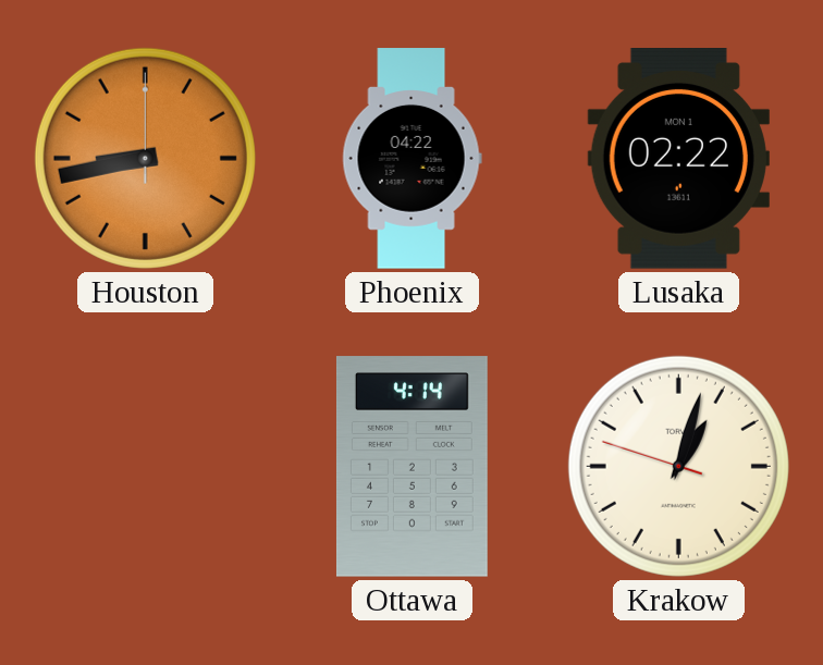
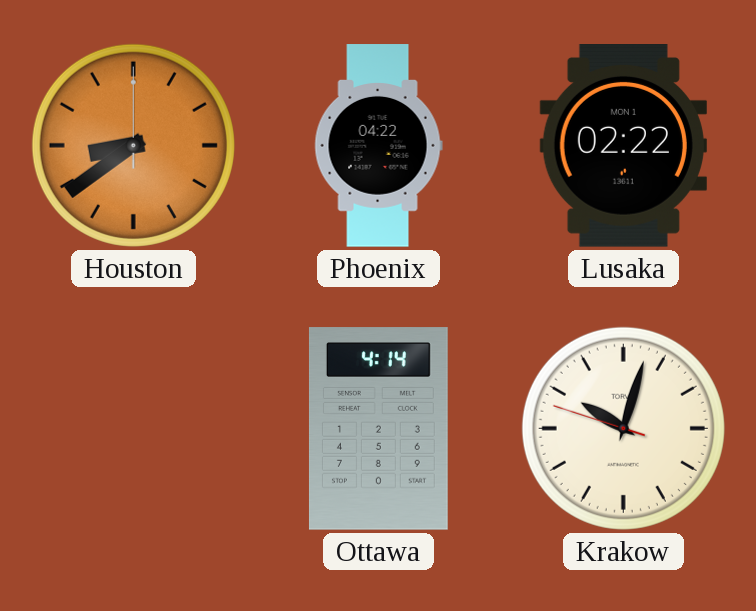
Houston: 8:43 -> 8:39 (133, 145)
Krakow: 1:02 -> 10:02 (623, 428)
